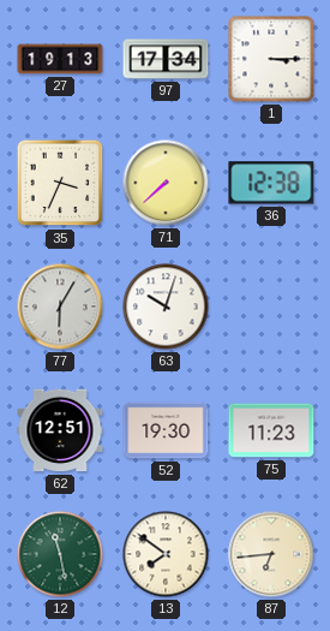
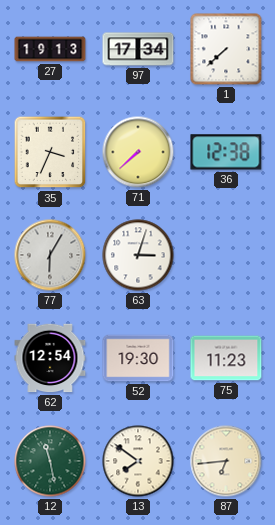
1: 3:15 -> 7:38 (226, 49)
63: 10:03 -> 3:03 (138, 255)
62: 12:51 -> 12:54 (50, 358)
